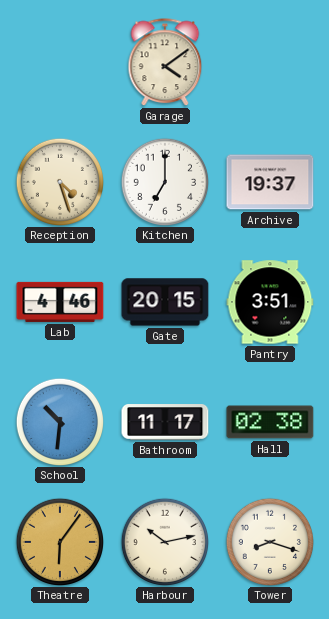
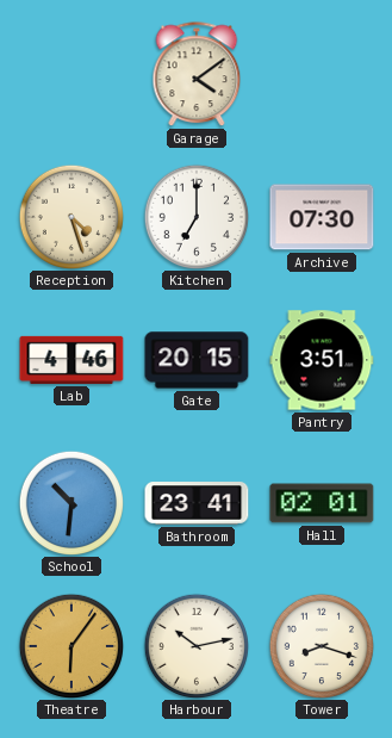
Archive: 19:37 -> 07:30 (322, 217)
Bathroom: 11:17 -> 23:41 (197, 503)
Hall: 02:38 -> 02:01 (322, 503)
